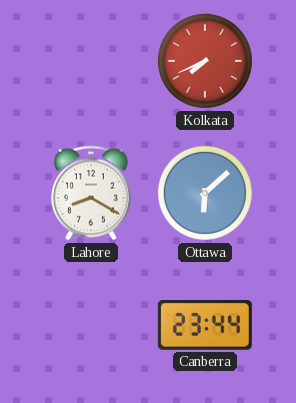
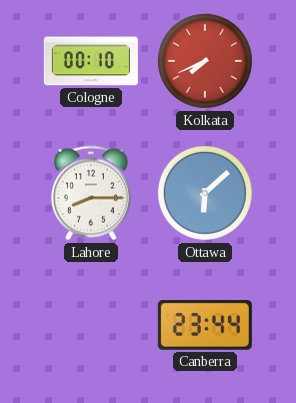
Cologne: none -> 00:10 (91, 61)
Lahore: 8:20 -> 8:15 (91, 193)
